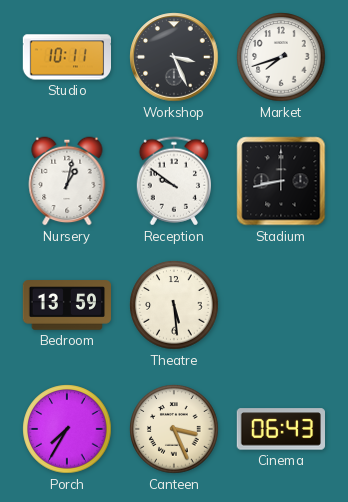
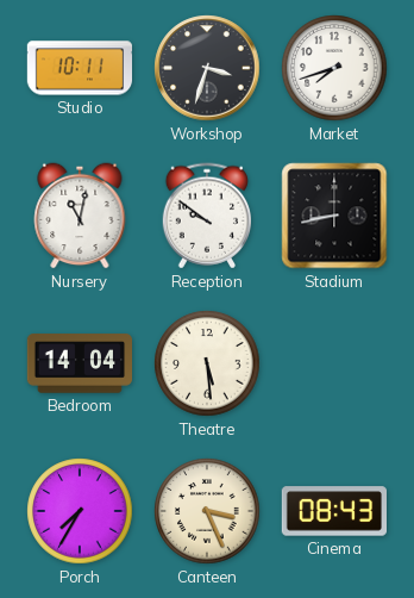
Workshop: 3:26 -> 3:33 (207, 68)
Nursery: 1:02 -> 11:02 (80, 216)
Bedroom: 13:59 -> 14:04 (80, 363)
Cinema: 06:43 -> 08:43 (333, 511)
